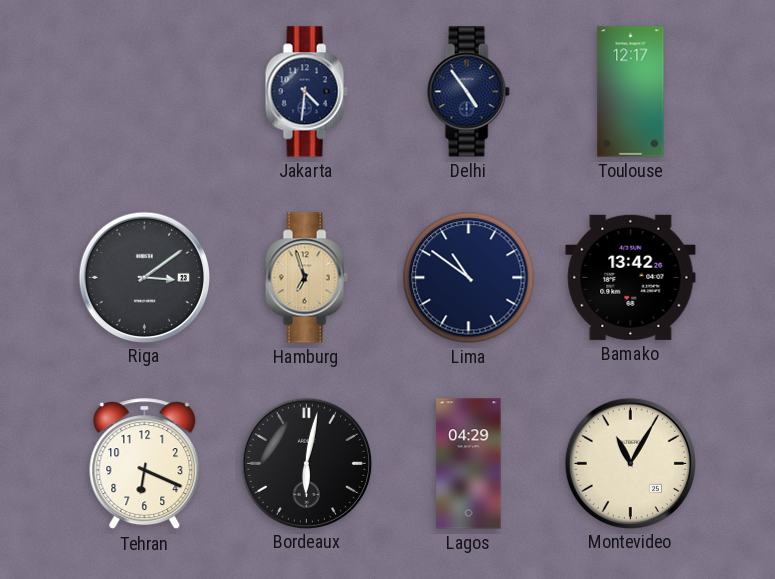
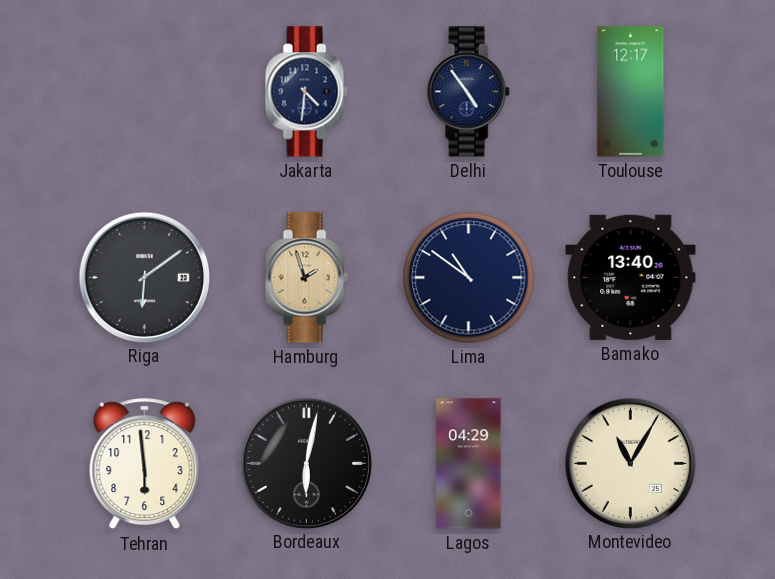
Riga: 3:09 -> 6:09 (144, 277)
Hamburg: 6:57 -> 1:57 (306, 278)
Bamako: 13:42 -> 13:40 (631, 277)
Tehran: 6:19 -> 5:59 (145, 464)
